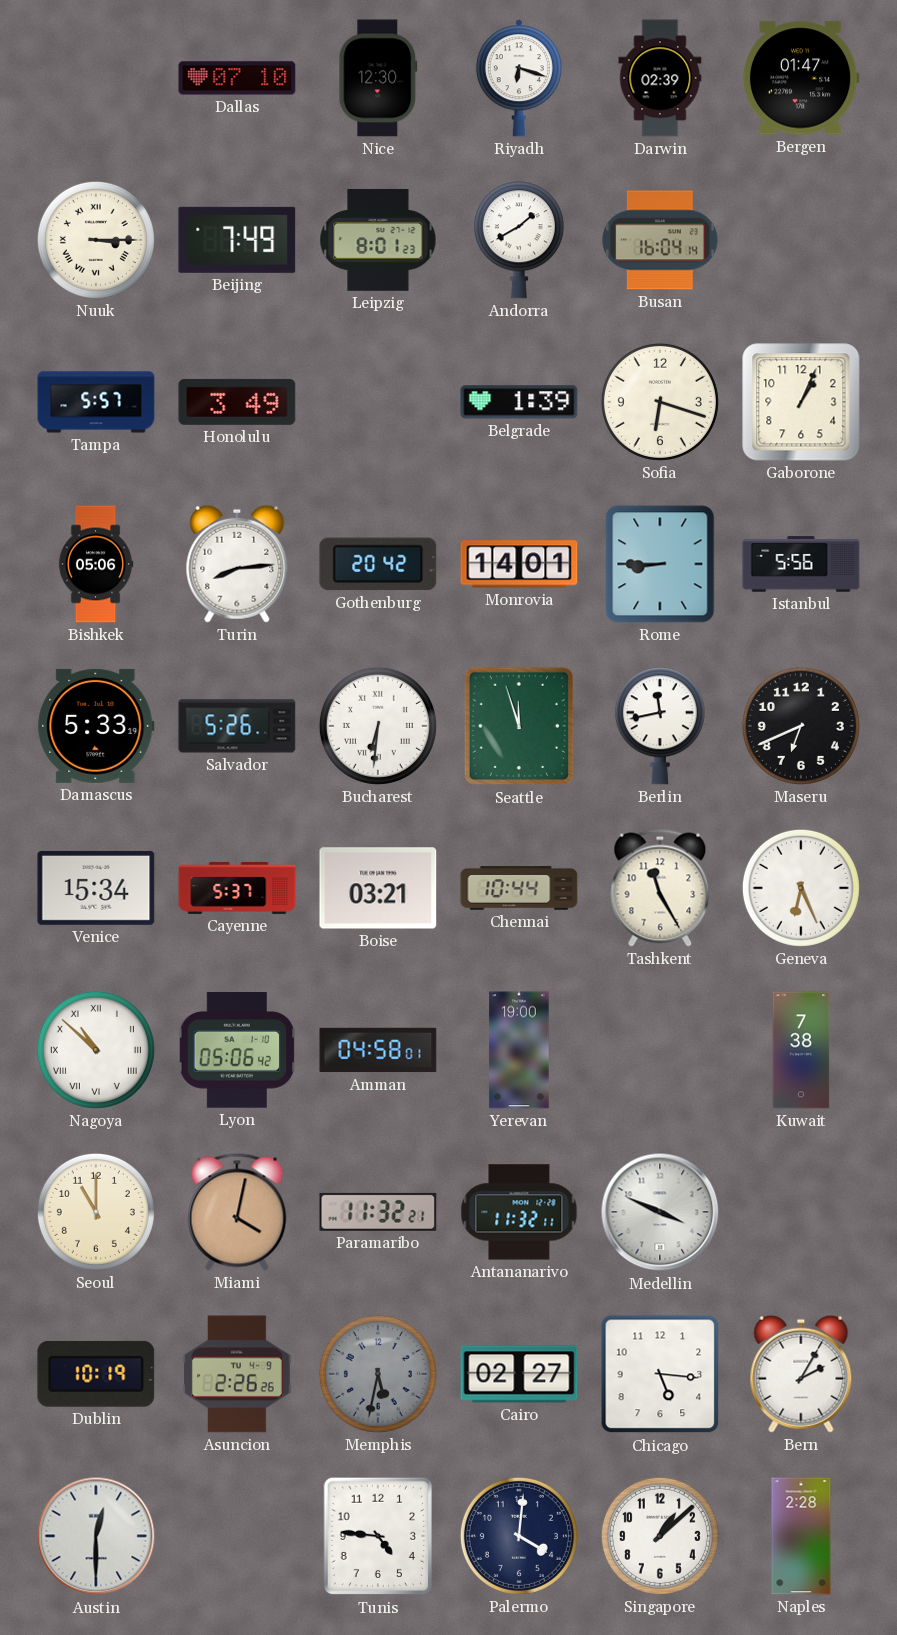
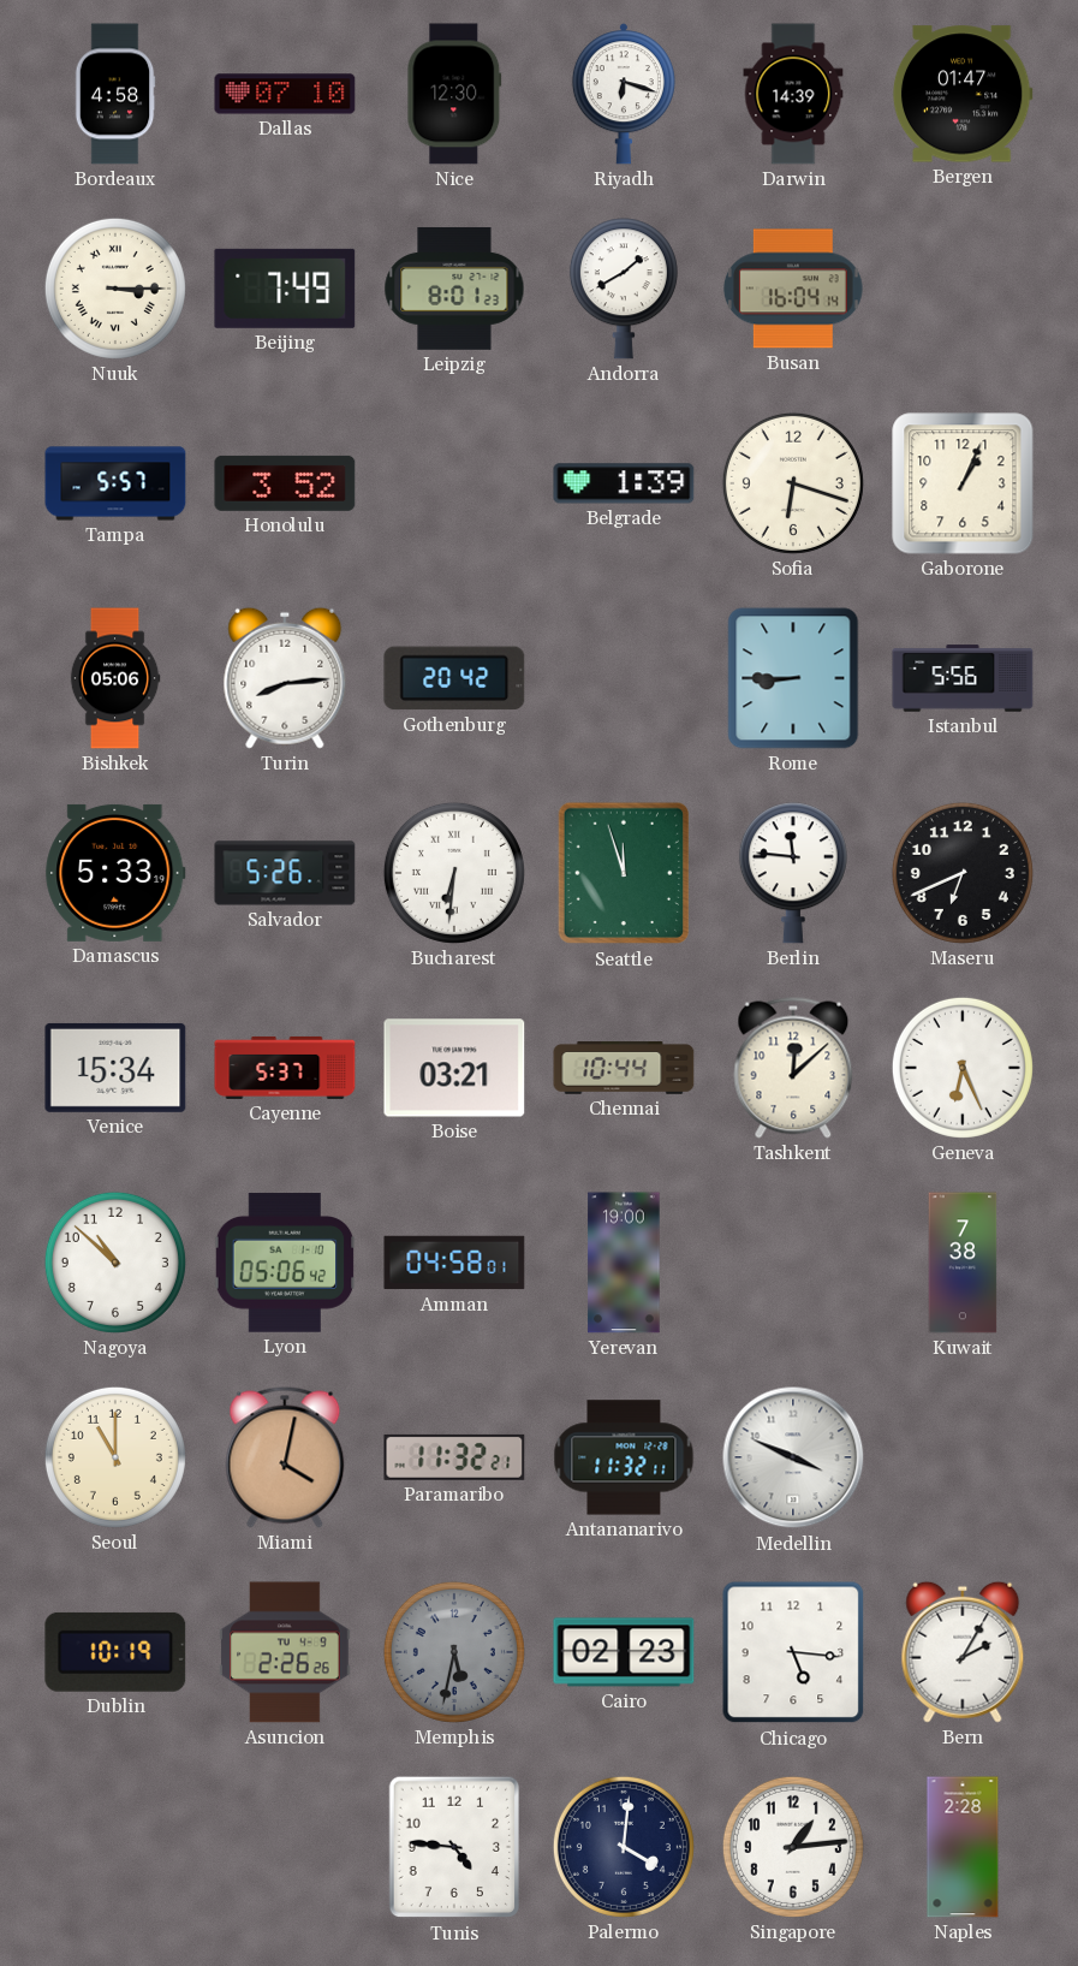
Bordeaux: none -> 4:58 (115, 94)
Darwin: 02:39 -> 14:39 (793, 94)
Honolulu: 3:49 -> 3:52 (285, 483)
Monrovia: 14:01 -> none (519, 564)
Berlin: 11:43 -> 11:46 (793, 873)
Tashkent: 11:25 -> 12:08 (793, 1068)
Nagoya numerals: Roman -> Arabic (115, 1263)
Cairo: 02:27 -> 02:23 (624, 1652)
Austin: 12:30 -> none (96, 1536)
Singapore: 1:08 -> 1:14 (793, 1847)
